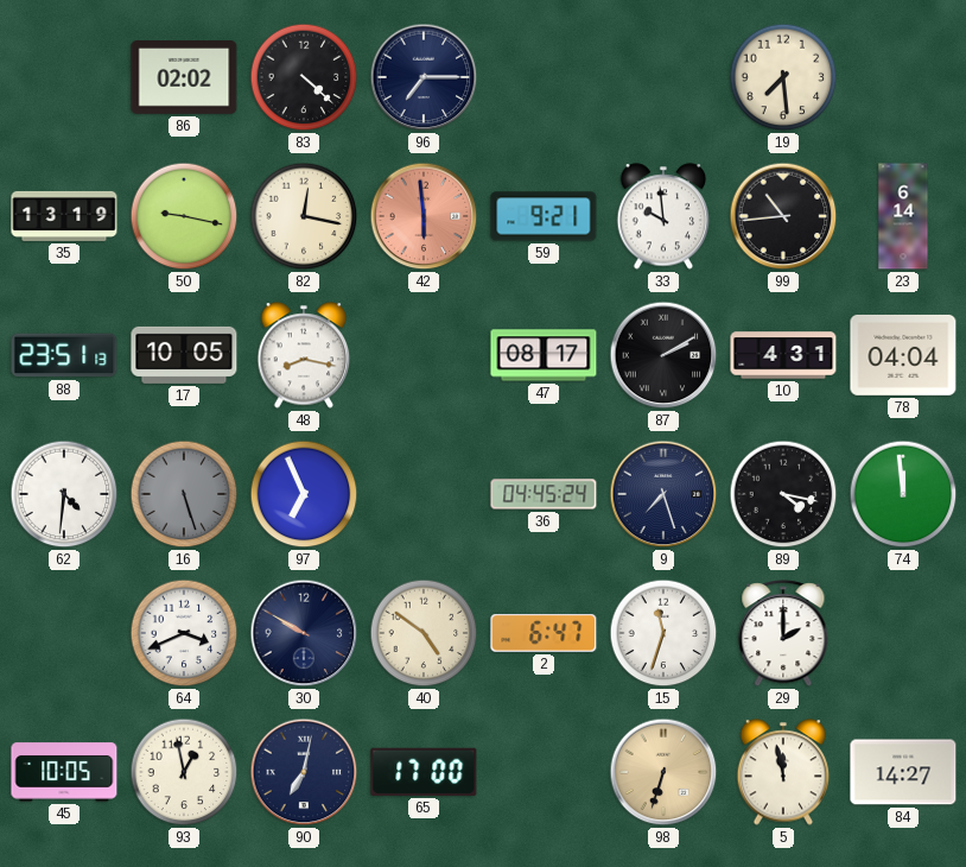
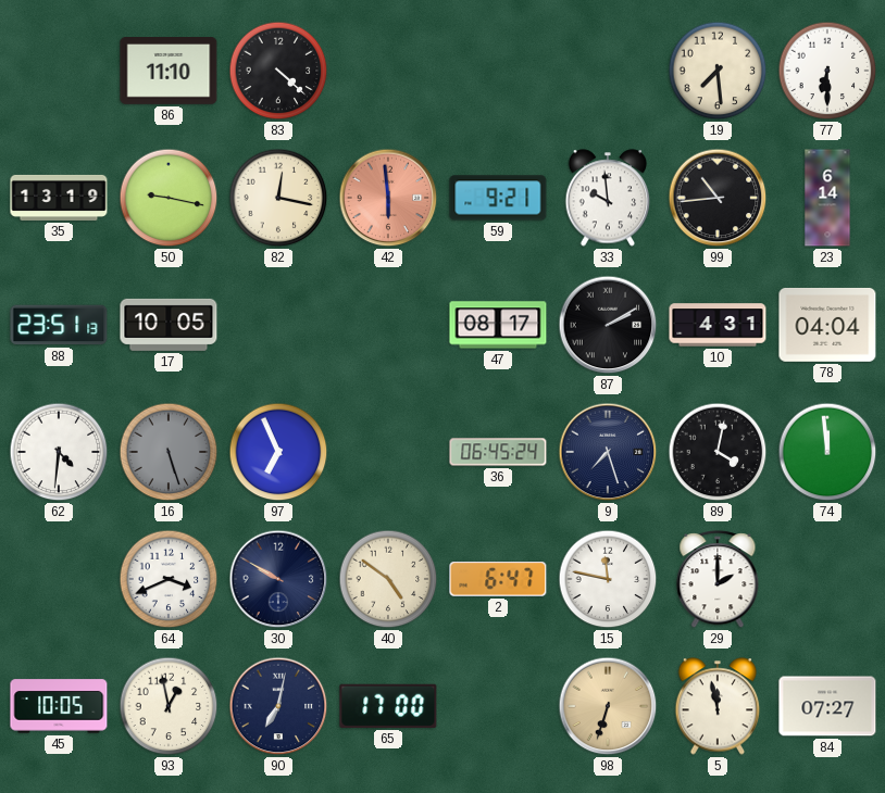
86: 02:02 -> 11:10 (169, 72)
96: 7:15 -> none (424, 77)
77: none -> 6:30 (827, 71)
48: 8:17 -> none (304, 355)
36: 04:45 -> 06:45 (498, 452)
89: 4:17 -> 4:02 (718, 452)
15: 11:33 -> 11:47 (608, 579)
84: 14:27 -> 07:27 (827, 706)
